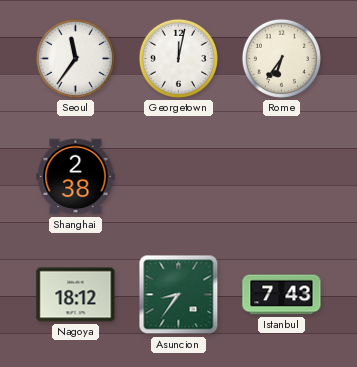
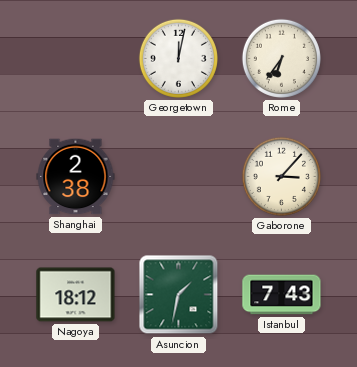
Seoul: 11:36 -> none (75, 58)
Gaborone: none -> 3:07 (281, 176)
Asuncion: 8:36 -> 1:32 (179, 295)
